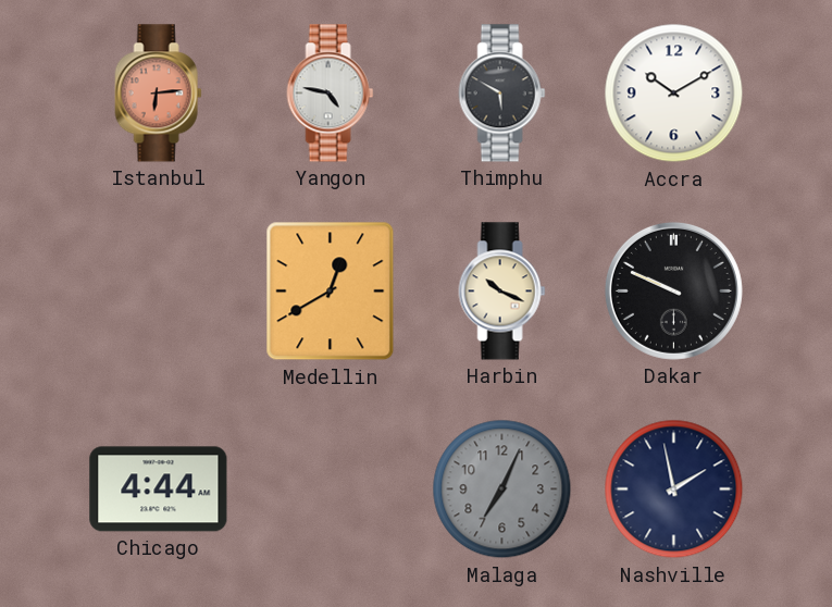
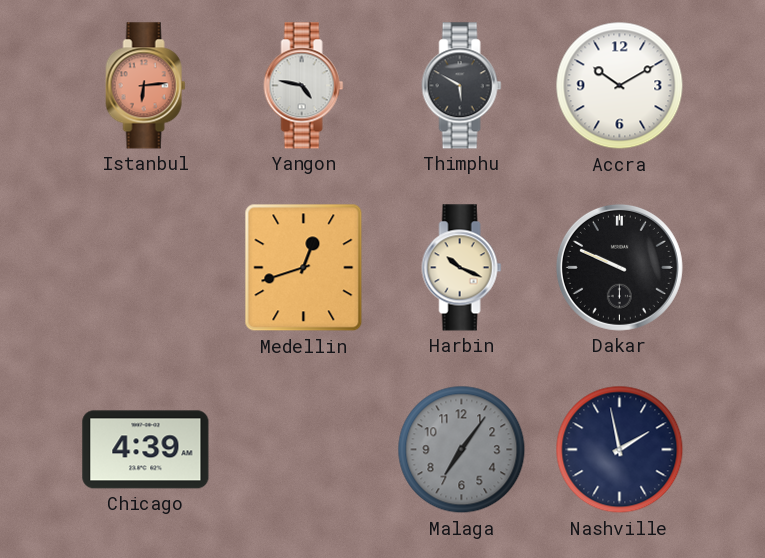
Medellin: 12:40 -> 12:42 (304, 268)
Chicago: 4:44 -> 4:39 (146, 450)
Malaga: 7:04 -> 7:06 (462, 450)
